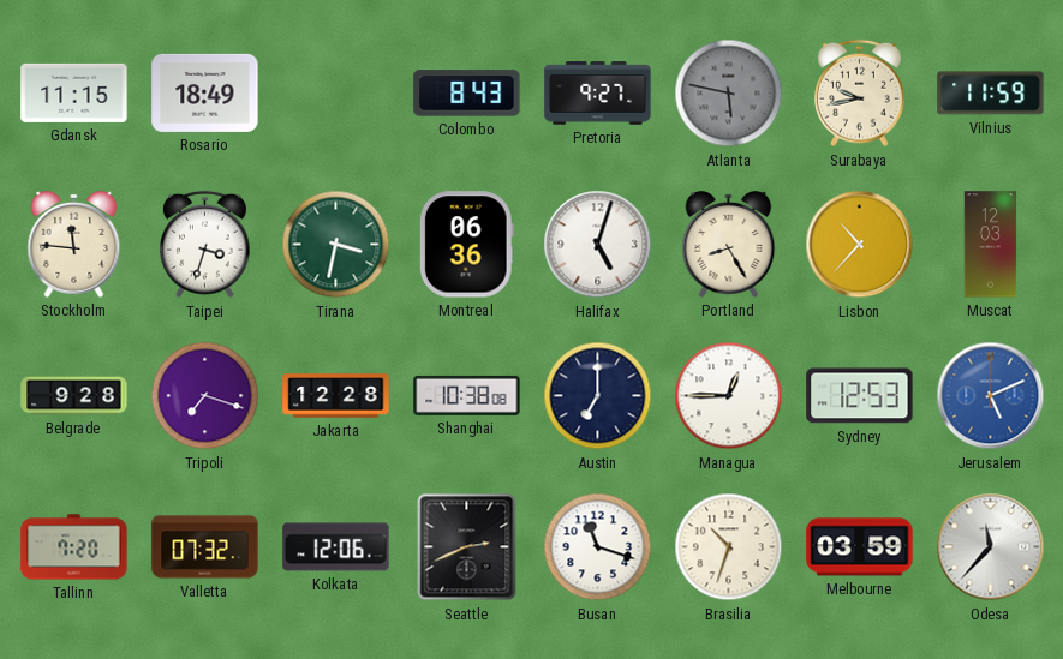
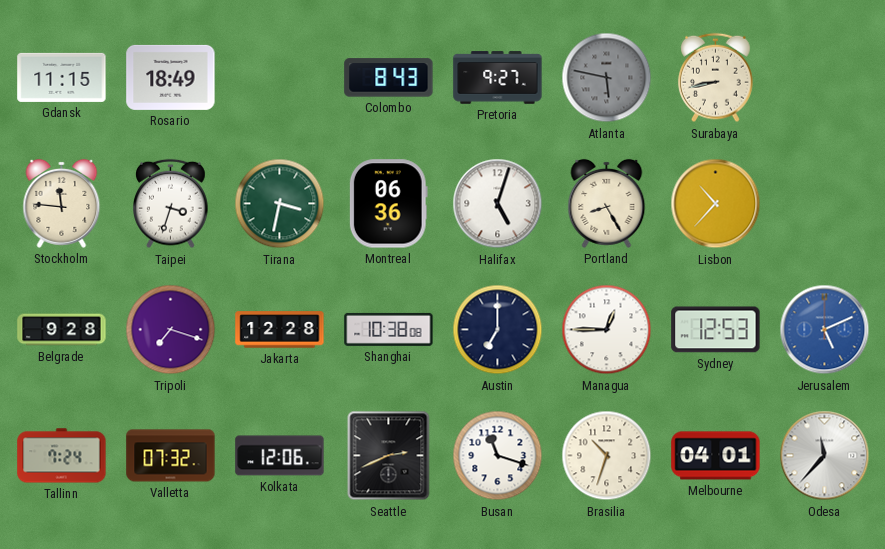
Surabaya: 9:43 -> 8:43 (716, 78)
Vilnius: 11:59 -> none (991, 94)
Muscat: 12:03 -> none (991, 245)
Tallinn: 7:20 -> 7:24 (62, 456)
Melbourne: 03:59 -> 04:01 (716, 456)
